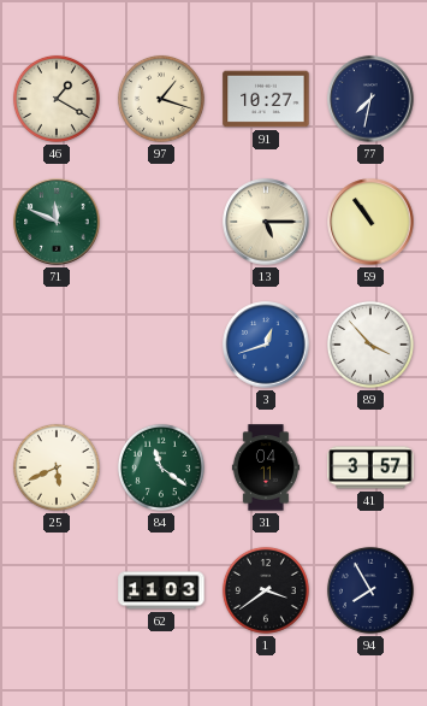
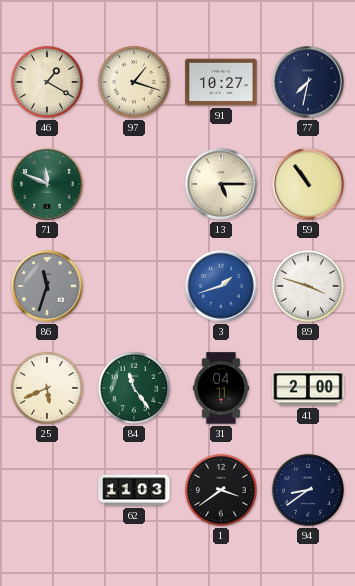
86: none -> 11:33 (47, 286)
3: 12:42 -> 1:42 (221, 286)
89: 3:53 -> 3:48 (308, 286)
84: 11:21 -> 11:24 (134, 388)
41: 3:57 -> 2:00 (308, 388)
94: 7:55 -> 8:39 (308, 490)
